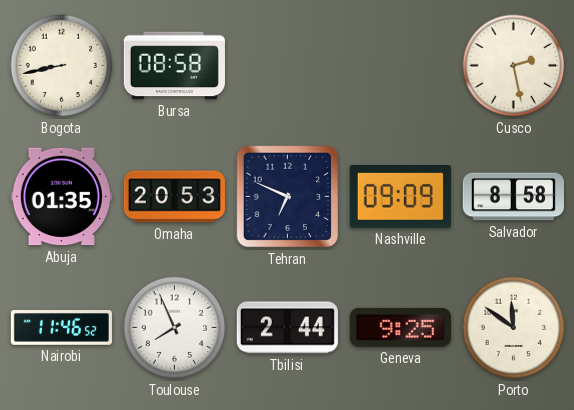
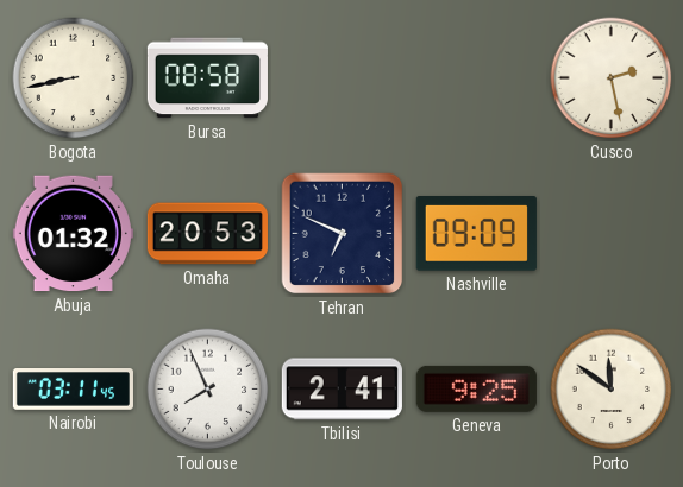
Abuja: 01:35 -> 01:32 (73, 234)
Salvador: 8:58 -> none (513, 197)
Nairobi: 11:46 -> 03:11 (73, 390)
Tbilisi: 2:44 -> 2:41 (342, 390)
